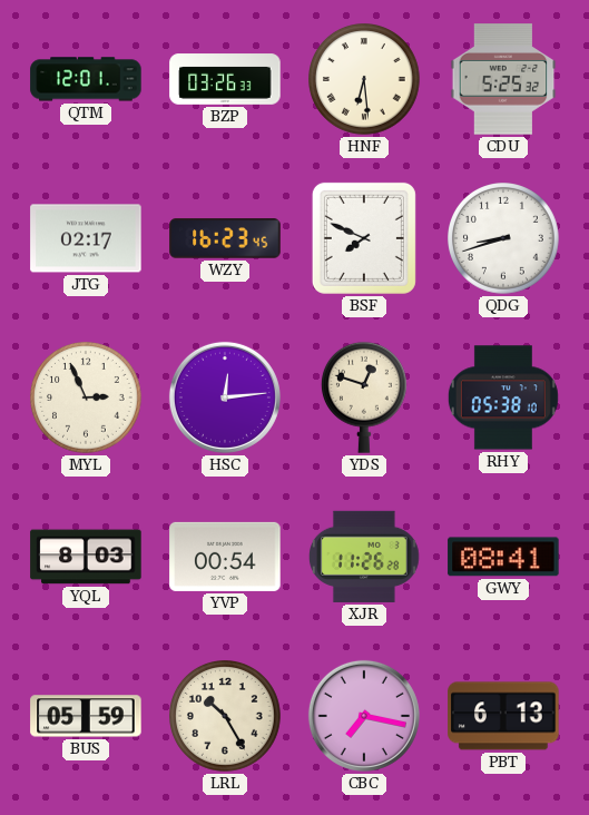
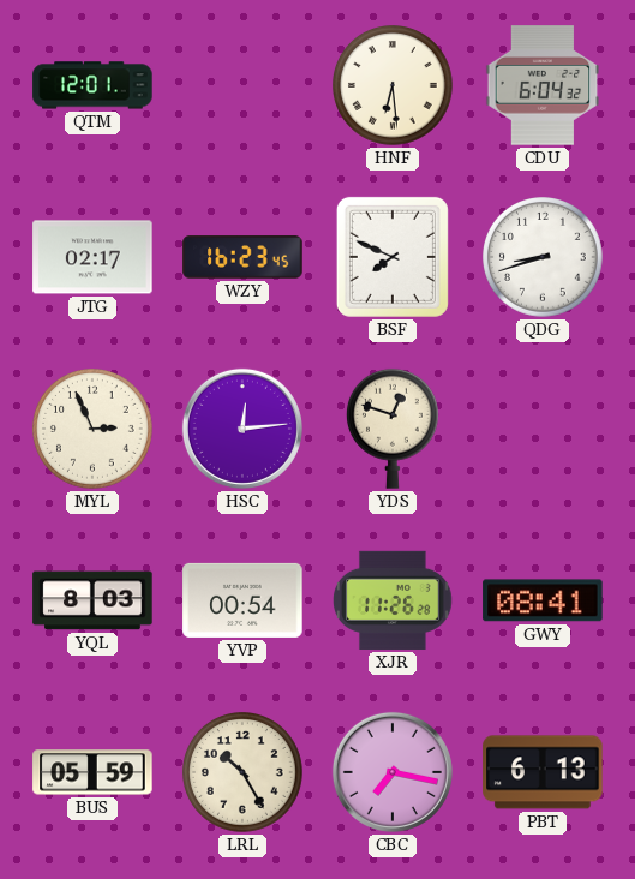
BZP: 03:26 -> none (225, 79)
CDU: 5:25 -> 6:04 (543, 85)
RHY: 05:38 -> none (503, 397)
